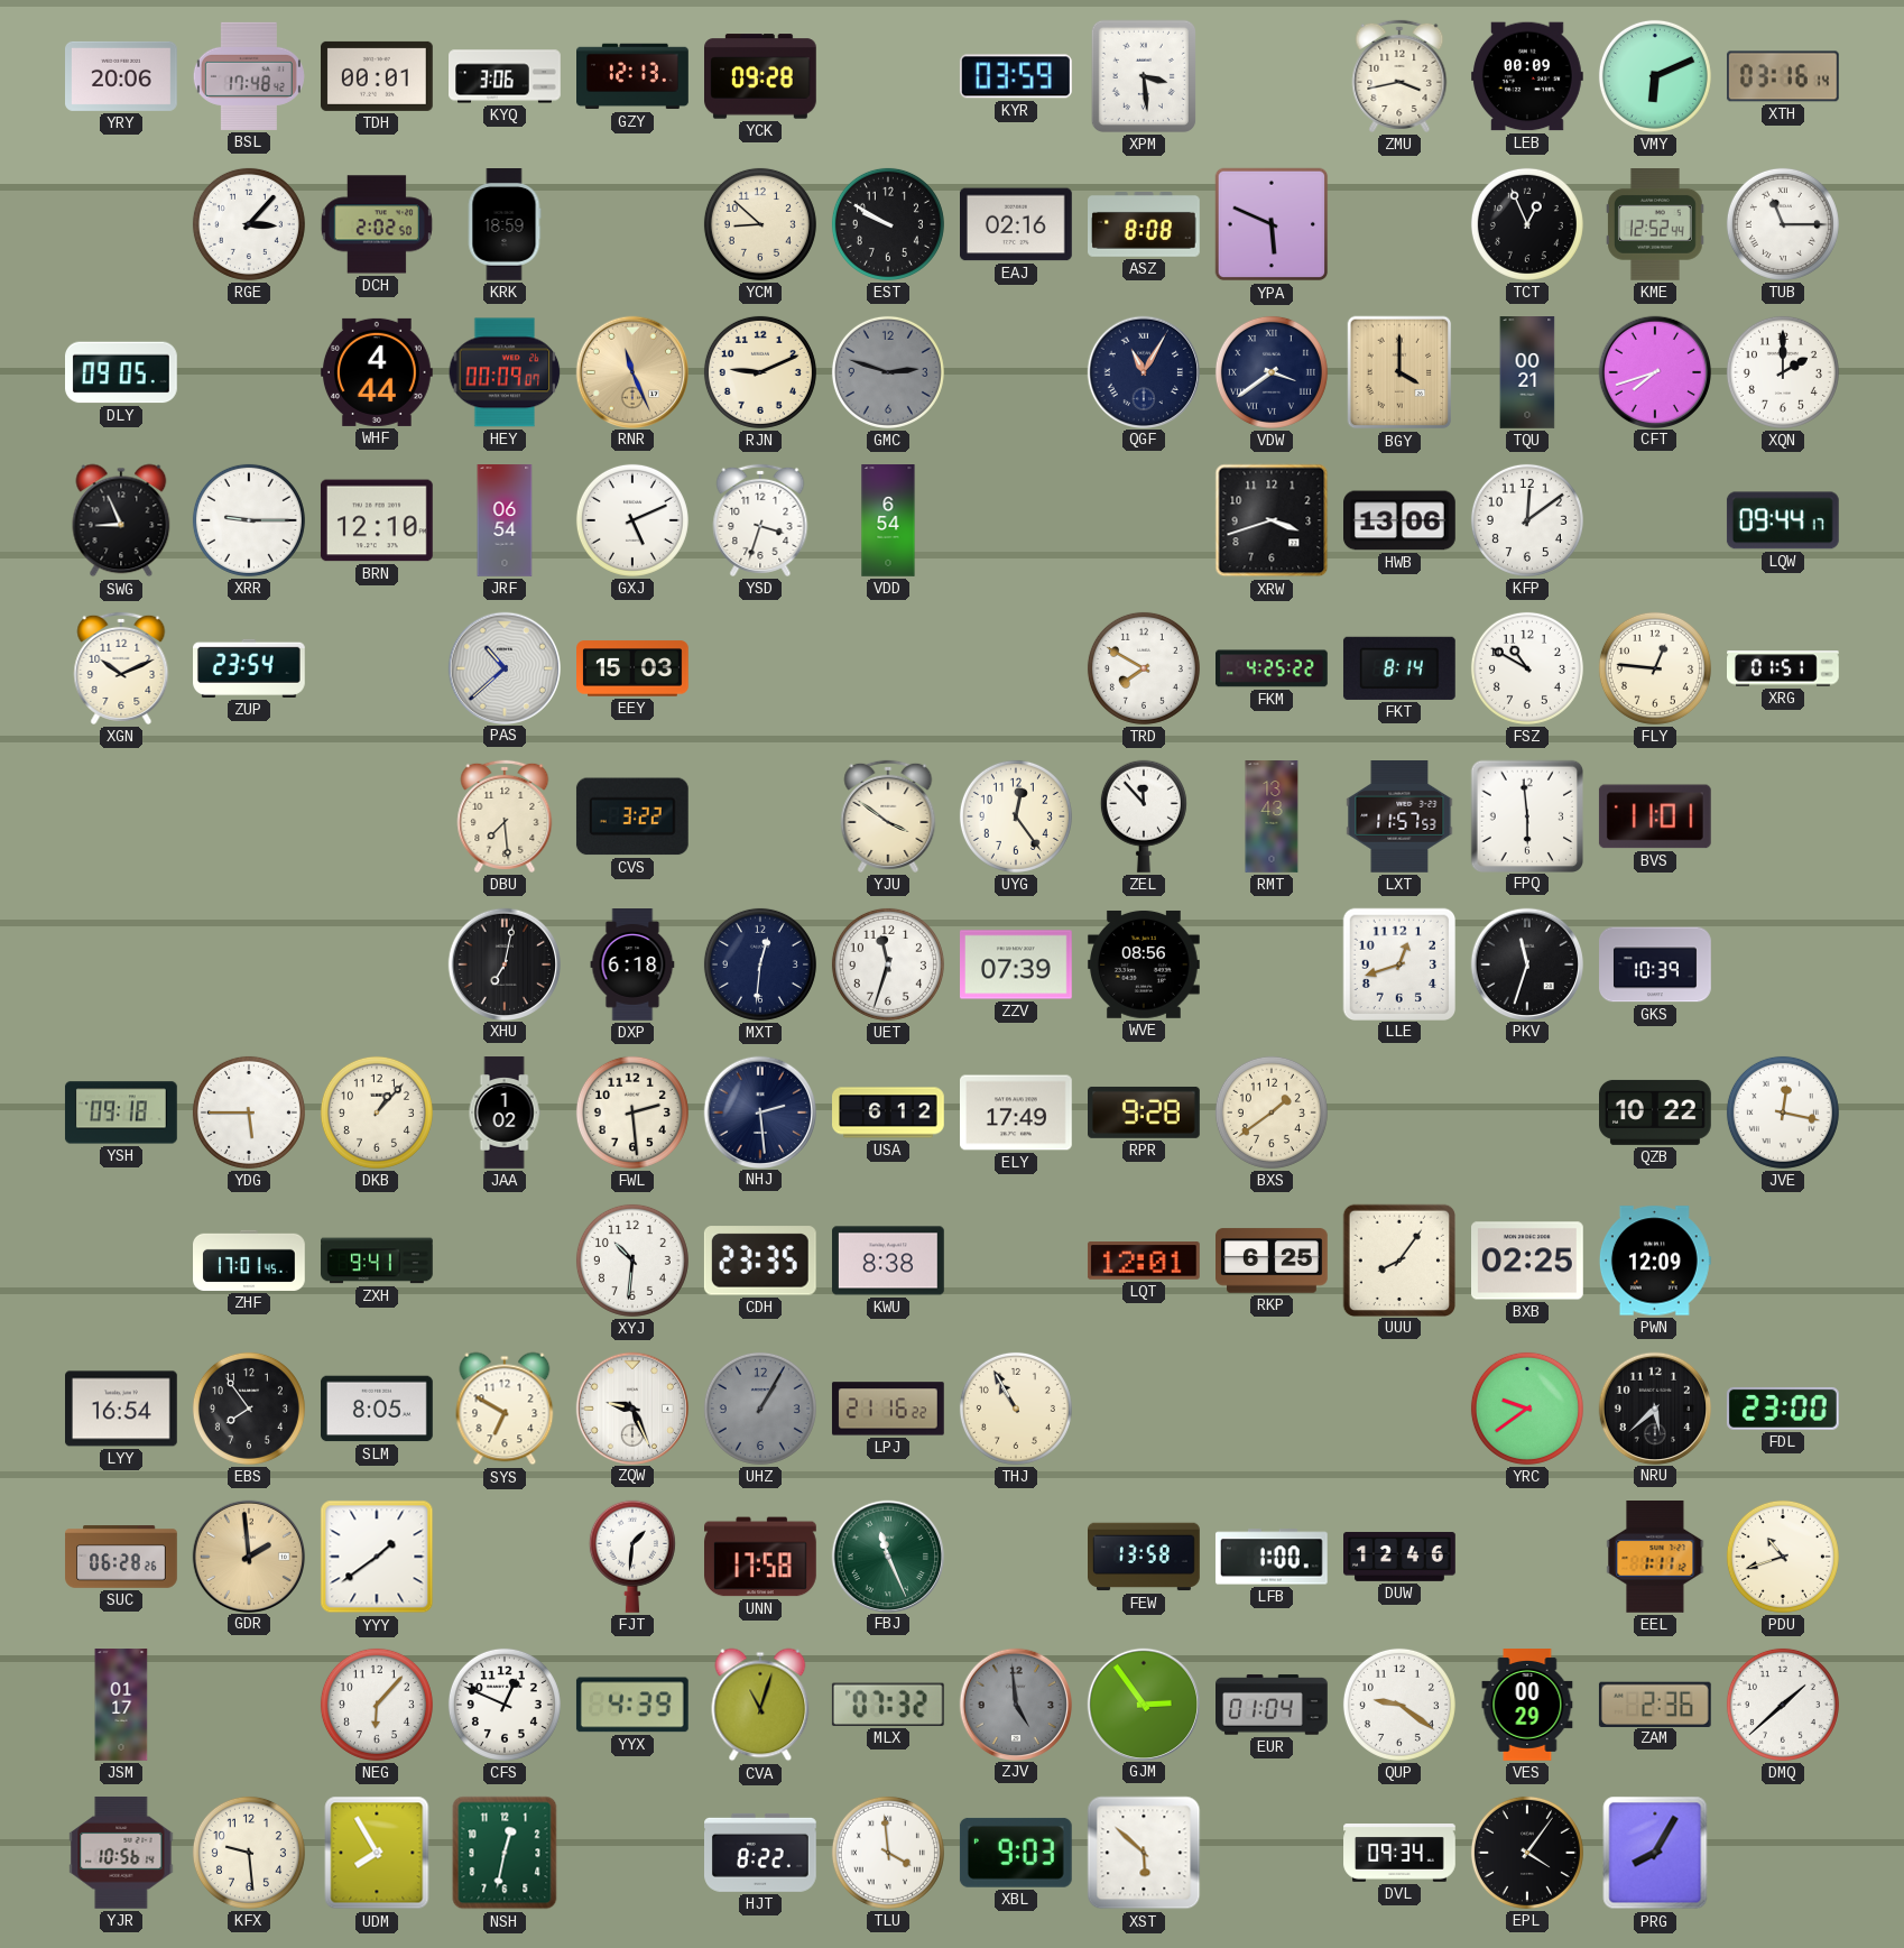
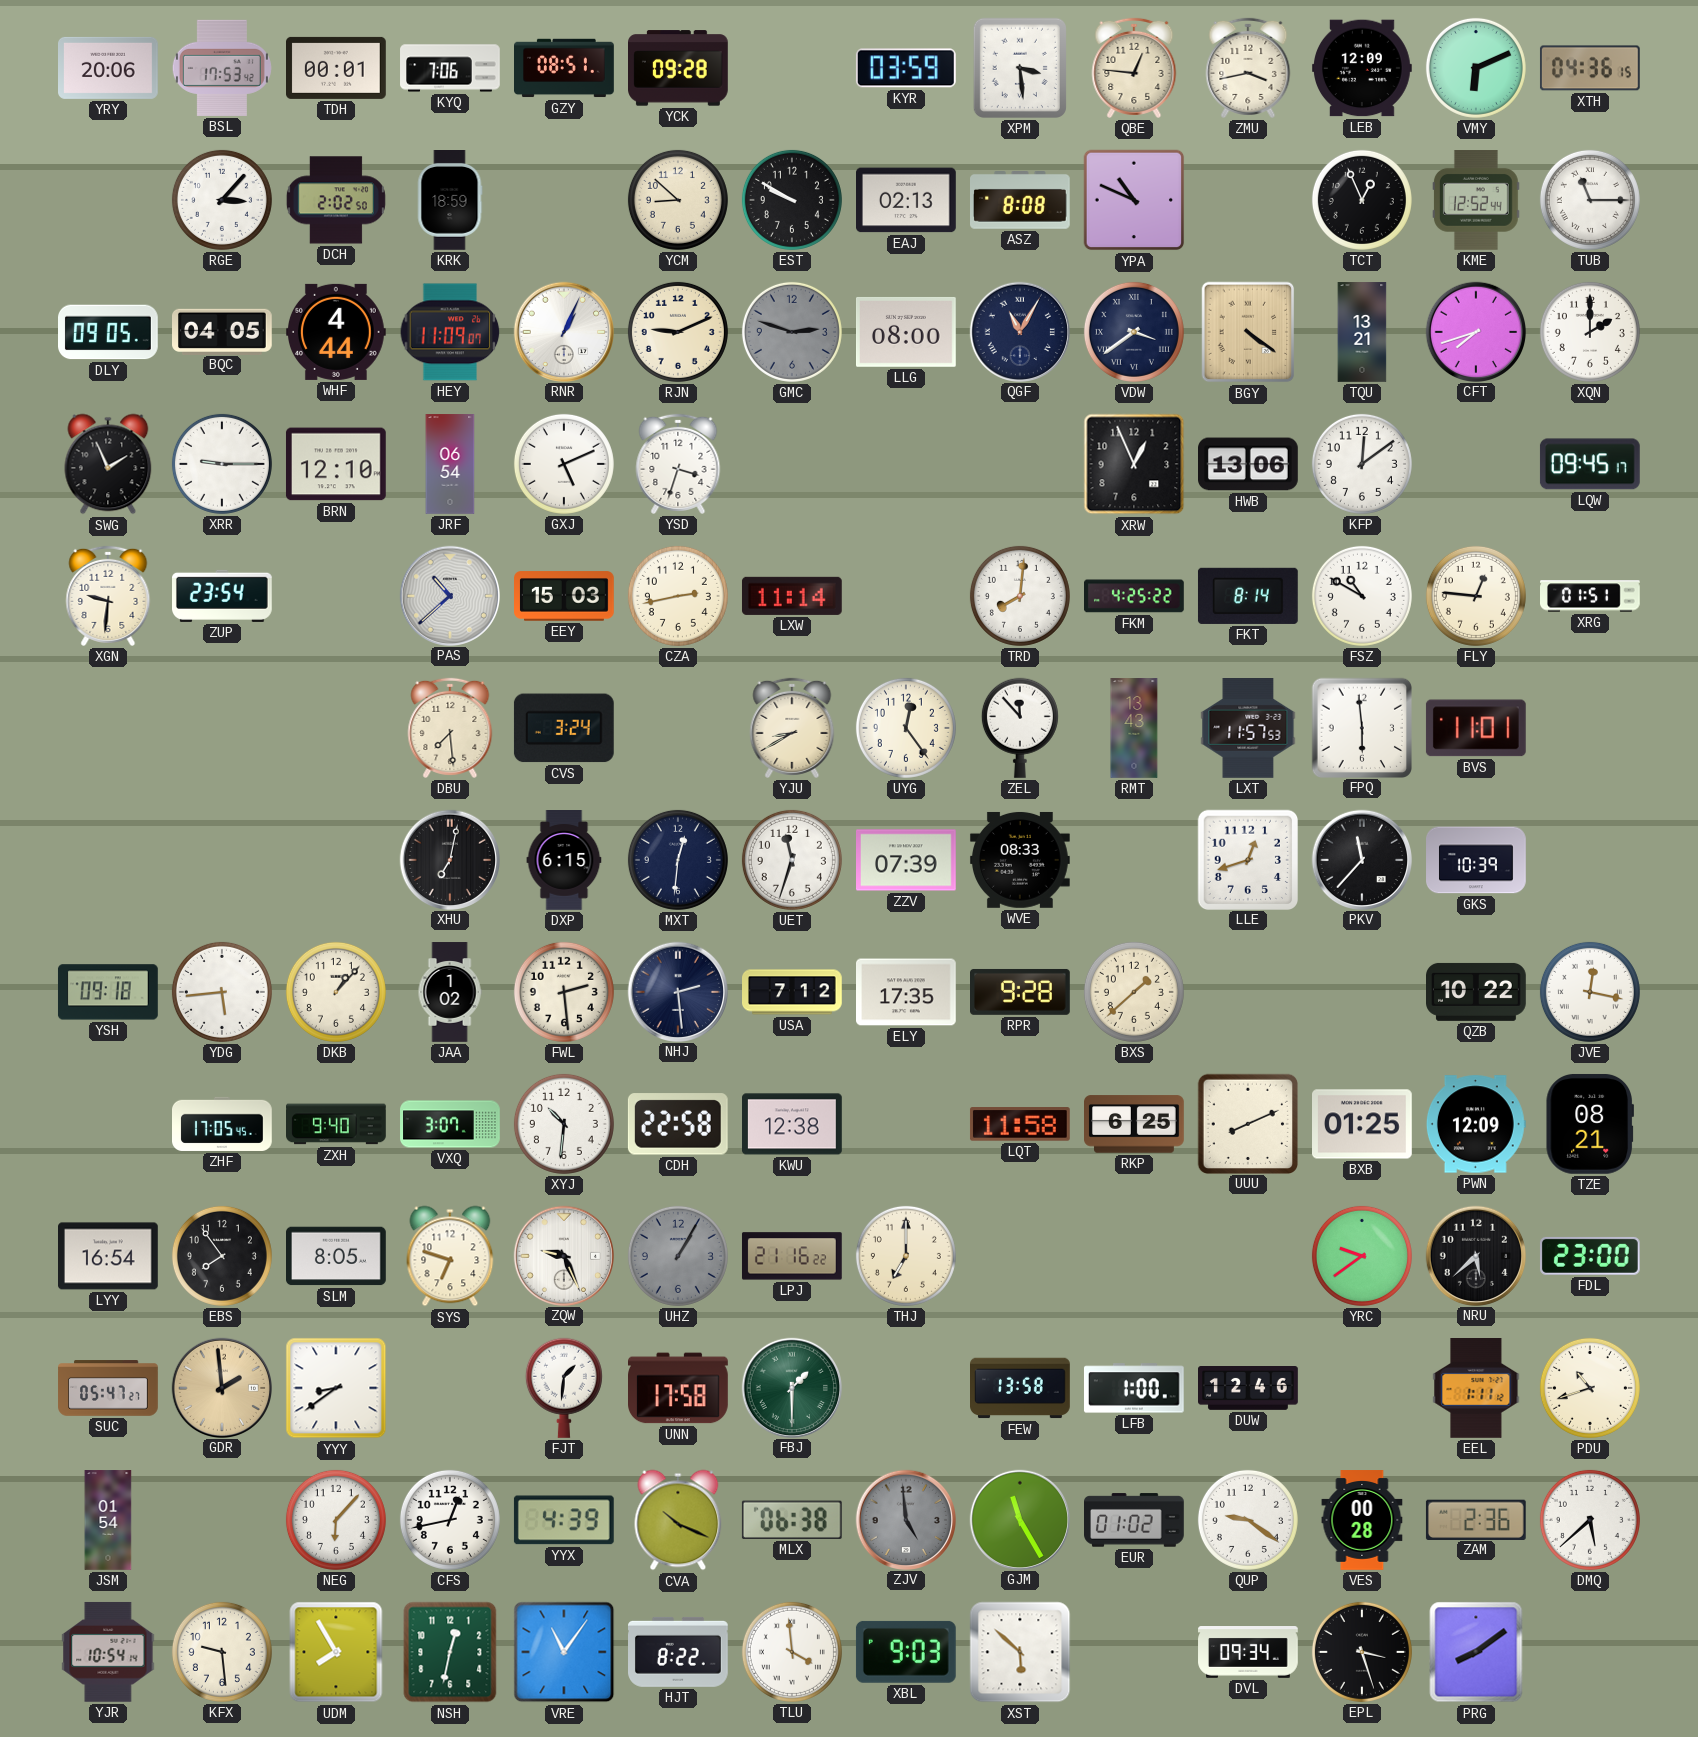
BSL: 17:48 -> 17:53 (222, 68)
KYQ: 3:06 -> 7:06 (450, 68)
GZY: 12:13 -> 08:51 (565, 68)
QBE: none -> 12:46 (1134, 68)
LEB: 00:09 -> 12:09 (1363, 68)
XTH: 03:16 -> 04:36 (1590, 68)
EAJ: 02:16 -> 02:13 (907, 200)
YPA: 5:49 -> 10:49 (1134, 200)
BQC: none -> 04:05 (223, 331)
HEY: 00:09 -> 11:09 (450, 332)
RNR: 11:26 -> 1:04 (563, 331)
RNR dial: champagne -> white (563, 331)
LLG: none -> 08:00 (907, 332)
BGY: 4:00 -> 4:21 (1248, 332)
TQU: 00:21 -> 13:21 (1362, 332)
SWG: 8:56 -> 1:56 (108, 464)
VDD: 6:54 -> none (888, 520)
XRW: 3:42 -> 12:56 (1134, 464)
LQW: 09:44 -> 09:45 (1590, 464)
XGN: 10:11 -> 9:31 (108, 596)
CZA: none -> 2:43 (678, 596)
LXW: none -> 11:14 (792, 596)
TRD: 7:50 -> 8:01 (1020, 596)
CVS: 3:22 -> 3:24 (564, 728)
YJU: 3:51 -> 8:40 (792, 728)
DXP: 6:18 -> 6:15 (564, 861)
WVE: 08:56 -> 08:33 (1020, 860)
PKV: 11:33 -> 11:37 (1361, 859)
YDG: 5:45 -> 5:44 (222, 992)
USA: 6:12 -> 7:12 (793, 992)
ELY: 17:49 -> 17:35 (907, 992)
BXS: 1:39 -> 1:38 (1134, 992)
ZHF: 17:01 -> 17:05 (223, 1124)
ZXH: 9:41 -> 9:40 (337, 1124)
VXQ: none -> 3:07 (450, 1124)
CDH: 23:35 -> 22:58 (678, 1124)
KWU: 8:38 -> 12:38 (793, 1124)
LQT: 12:01 -> 11:58 (1020, 1124)
UUU: 8:06 -> 8:11 (1247, 1123)
BXB: 02:25 -> 01:25 (1363, 1124)
TZE: none -> 08:21 (1589, 1124)
SYS: 6:50 -> 6:48 (450, 1256)
THJ: 10:55 -> 7:00 (906, 1256)
SUC: 06:28 -> 05:47 (108, 1388)
YYY: 1:39 -> 8:39 (336, 1388)
FBJ: 11:26 -> 1:30 (791, 1387)
JSM: 01:17 -> 01:54 (108, 1520)
CFS: 12:49 -> 12:43 (450, 1520)
CVA: 11:03 -> 10:19 (678, 1520)
MLX: 07:32 -> 06:38 (792, 1520)
GJM: 2:54 -> 11:25 (1019, 1519)
EUR: 01:04 -> 01:02 (1135, 1520)
VES: 00:29 -> 00:28 (1362, 1520)
DMQ: 1:38 -> 5:38 (1590, 1520)
YJR: 10:56 -> 10:54 (108, 1652)
VRE: none -> 11:06 (564, 1652)
EPL: 4:06 -> 3:27 (1362, 1652)
PRG: 8:05 -> 8:09 (1476, 1652)
